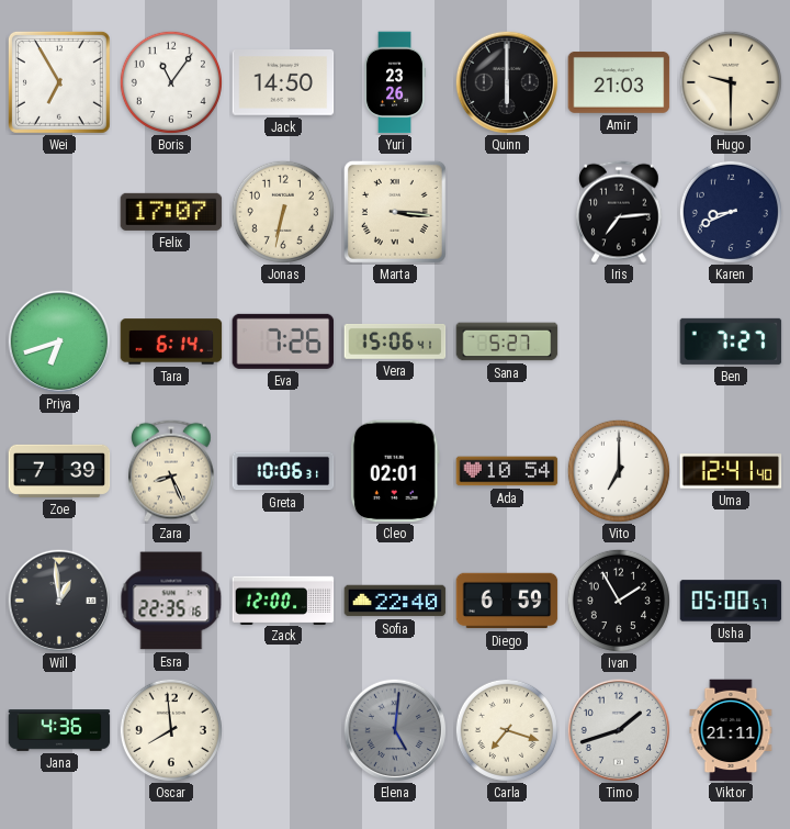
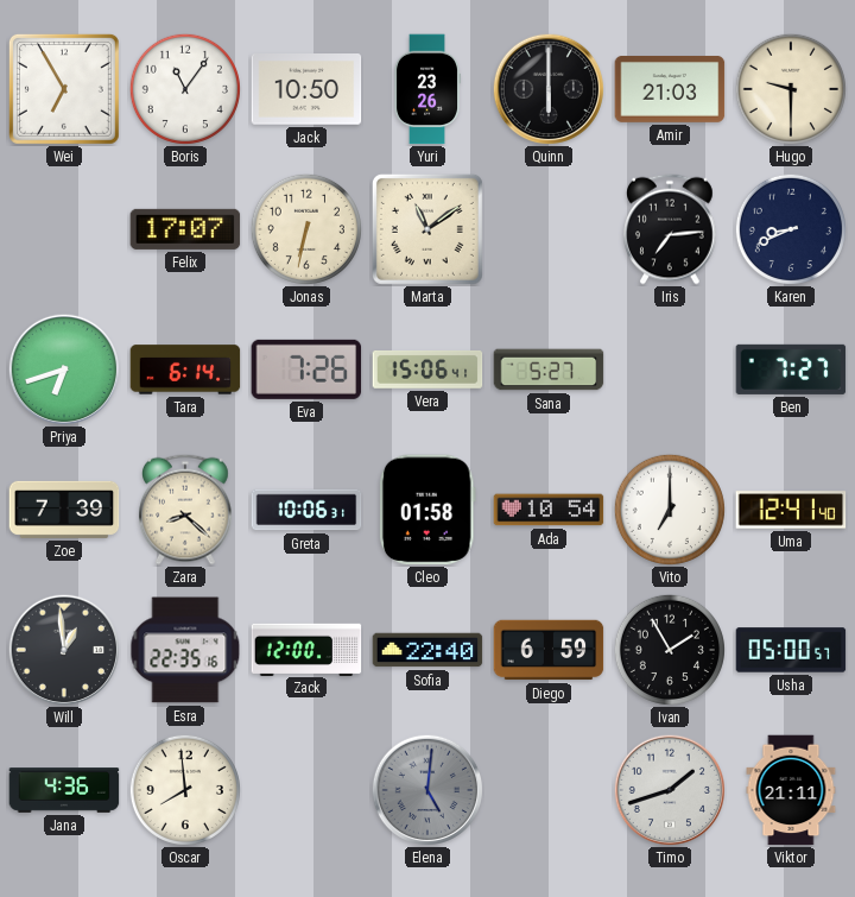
Jack: 14:50 -> 10:50 (306, 90)
Marta: 3:16 -> 11:09 (427, 229)
Zara: 8:26 -> 8:22 (186, 510)
Cleo: 02:01 -> 01:58 (427, 510)
Carla: 7:18 -> none (507, 730)
